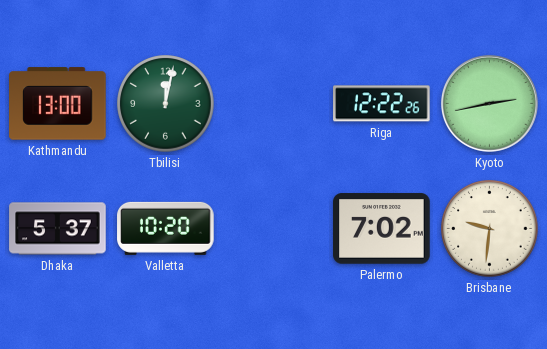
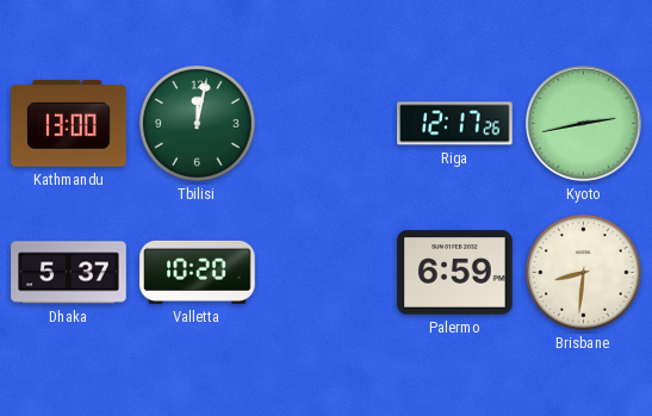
Riga: 12:22 -> 12:17 (455, 124)
Palermo: 7:02 -> 6:59 (455, 273)
Brisbane: 9:31 -> 8:31 (584, 273)
